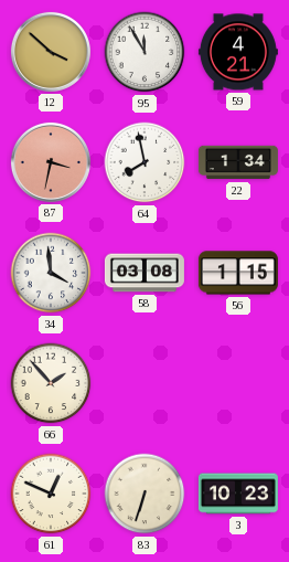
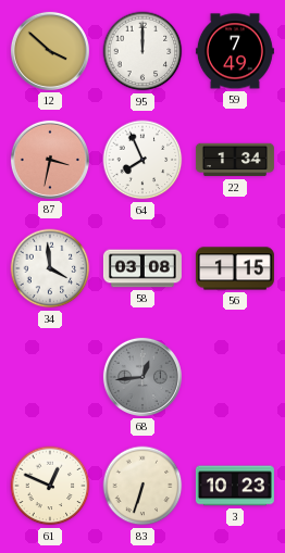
95: 11:55 -> 12:00 (142, 51)
59: 4:21 -> 7:49 (235, 51)
64: 7:58 -> 7:56 (142, 160)
66: 1:53 -> none (51, 383)
68: none -> 12:44 (142, 377)
